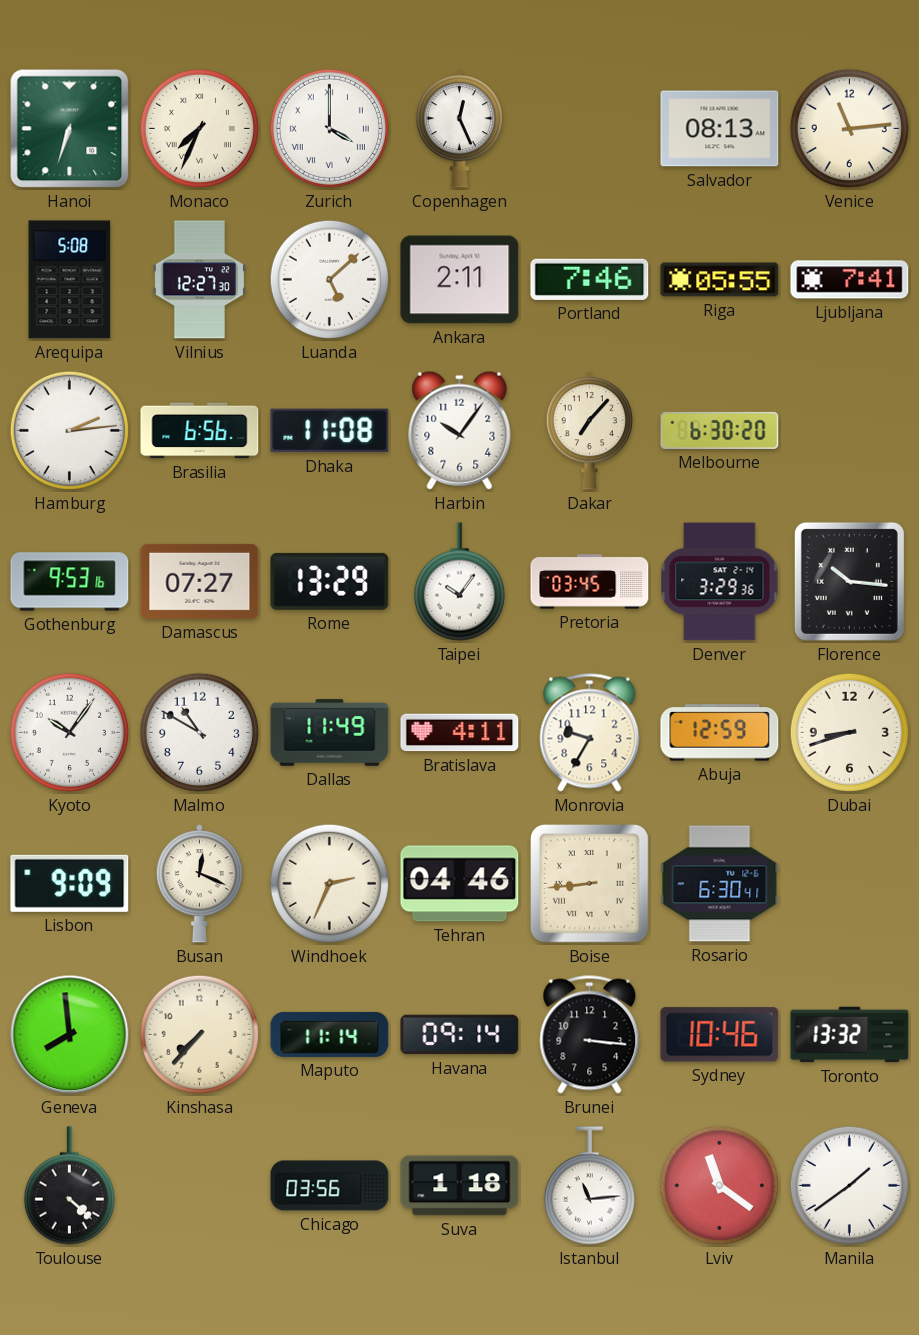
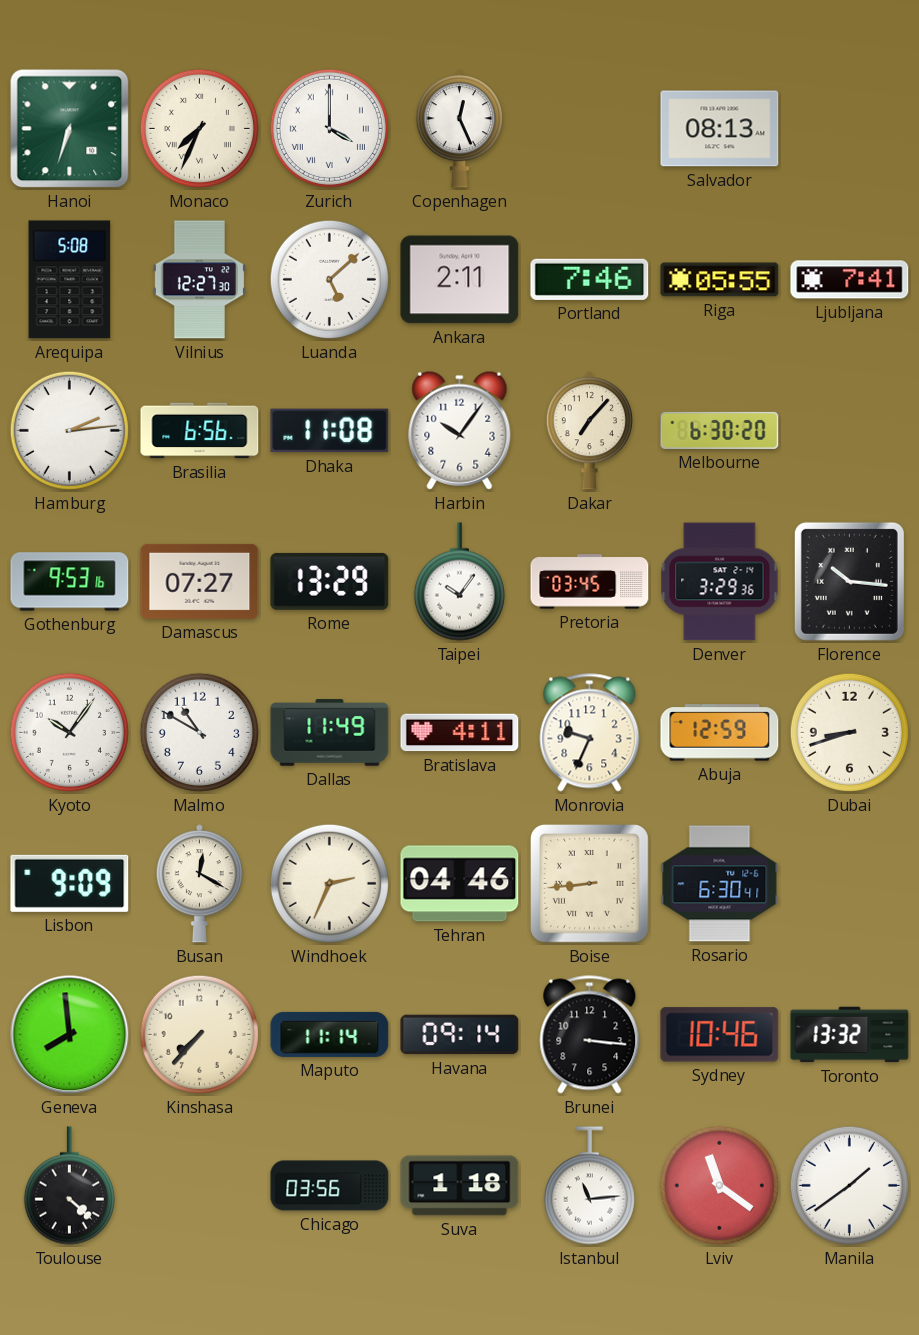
Venice: 11:14 -> none (849, 128)
Monrovia: 9:35 -> 9:34 (590, 733)
Busan: 12:19 -> 12:20 (199, 884)
